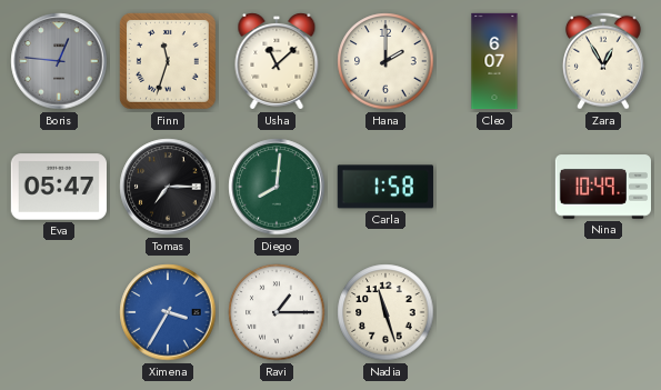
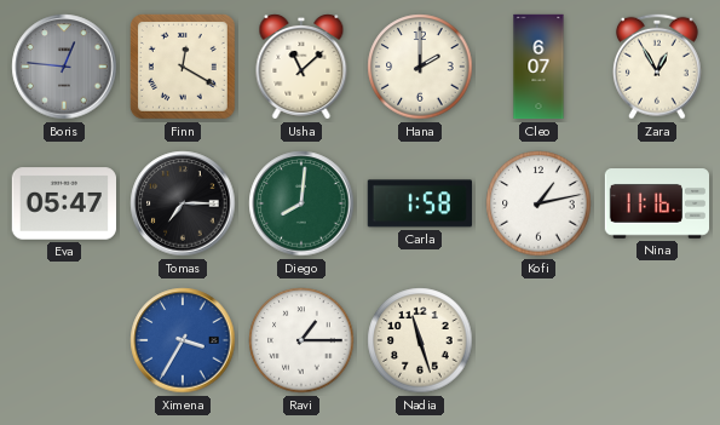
Finn: 11:33 -> 12:20 (184, 68)
Kofi: none -> 1:13 (538, 203)
Nina: 10:49 -> 11:16 (656, 203)
